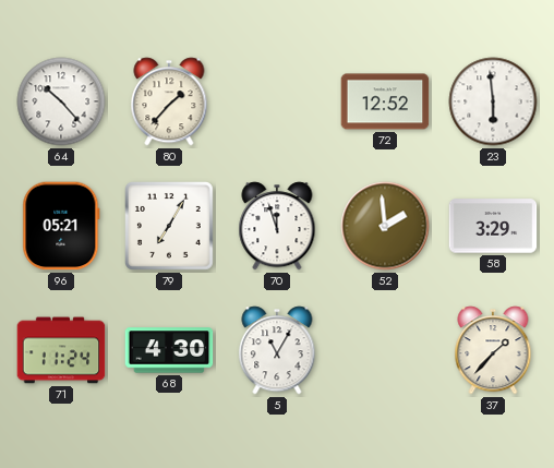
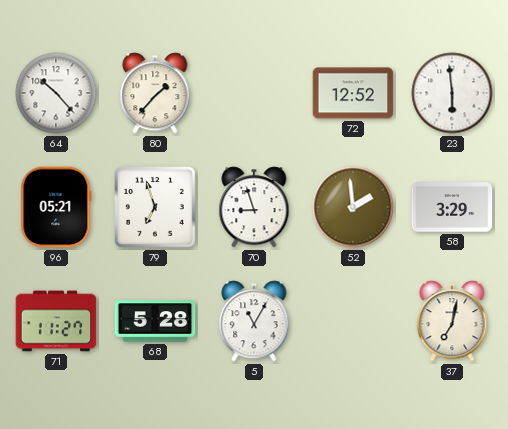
79: 7:05 -> 6:57 (156, 208)
70: 11:57 -> 8:57 (254, 207)
71: 11:24 -> 11:27 (56, 321)
68: 4:30 -> 5:28 (155, 321)
37: 1:37 -> 7:02 (452, 321)
